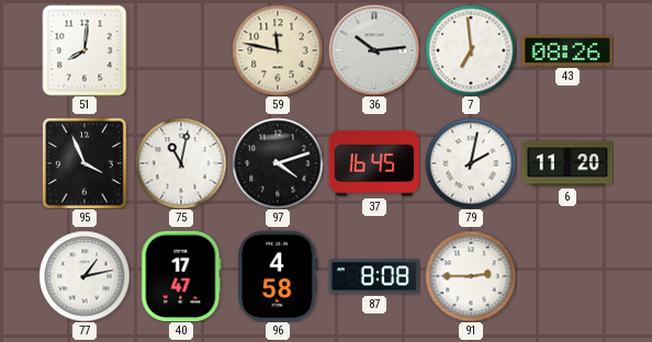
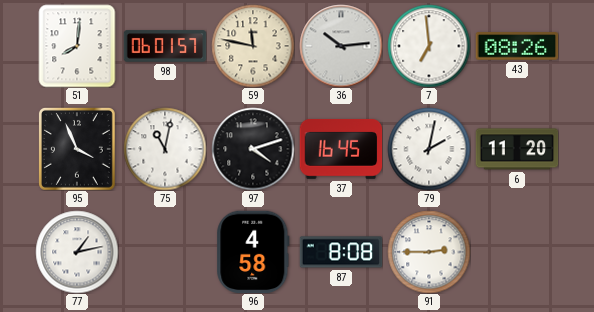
98: none -> 06:01 (165, 46)
40: 17:47 -> none (181, 276)
